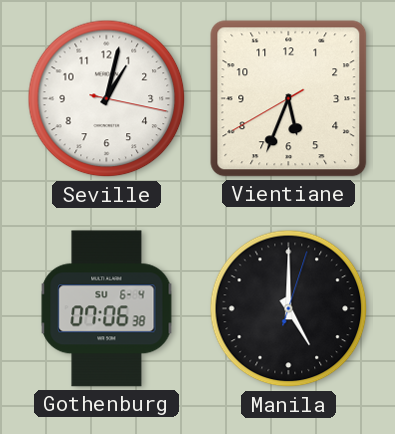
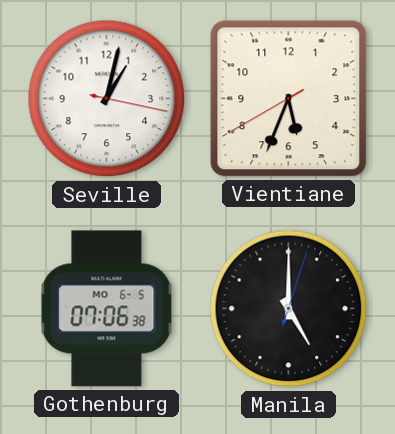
Gothenburg date: SU 6-4 -> MO 6-5 (107, 309)
